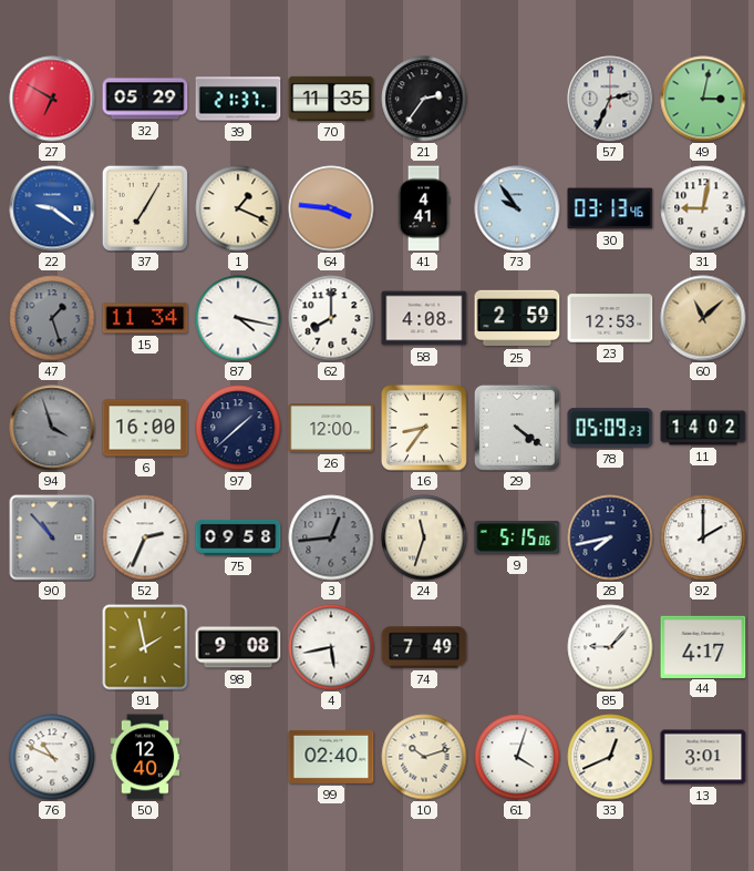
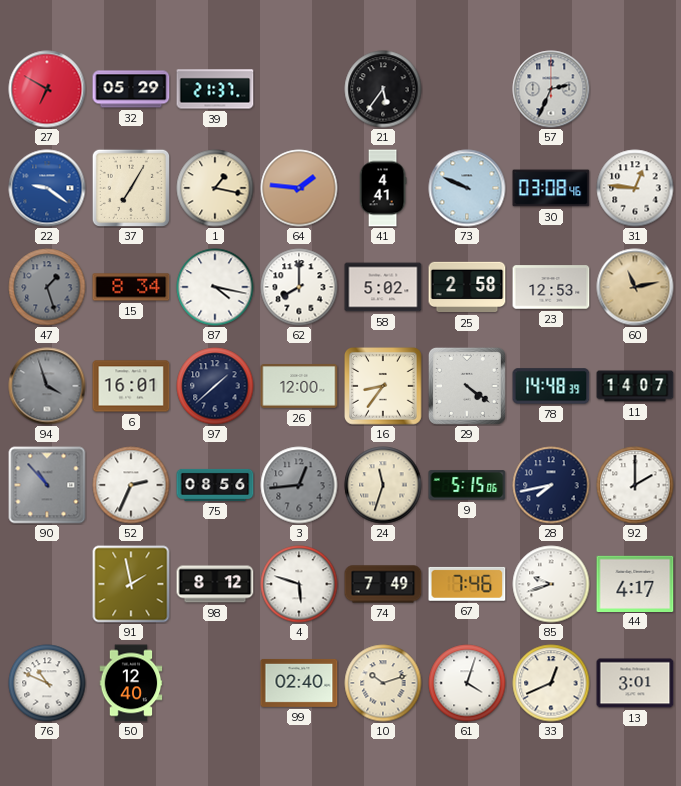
70: 11:35 -> none (331, 99)
21: 2:36 -> 5:36 (383, 89)
49: 3:02 -> none (703, 99)
1: 1:19 -> 1:17 (215, 188)
64: 3:46 -> 1:46 (299, 188)
73: 9:54 -> 9:49 (467, 188)
30: 03:13 -> 03:08 (551, 188)
31: 9:02 -> 12:46 (635, 188)
15: 11:34 -> 8:34 (131, 287)
58: 4:08 -> 5:02 (383, 287)
25: 2:59 -> 2:58 (467, 287)
60: 11:08 -> 11:13 (635, 287)
6: 16:00 -> 16:01 (131, 386)
78: 05:09 -> 14:48 (551, 386)
11: 14:02 -> 14:07 (635, 386)
75: 09:58 -> 08:56 (215, 485)
98: 9:08 -> 8:12 (215, 584)
4: 5:43 -> 5:48 (299, 584)
67: none -> 7:46 (467, 584)
85: 9:07 -> 9:42 (551, 584)
